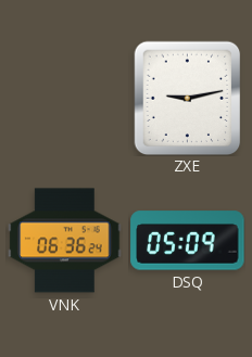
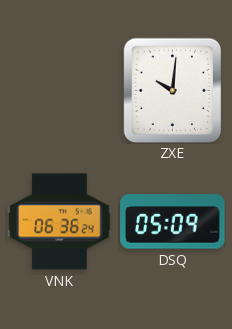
ZXE: 9:13 -> 10:01 (173, 90)
